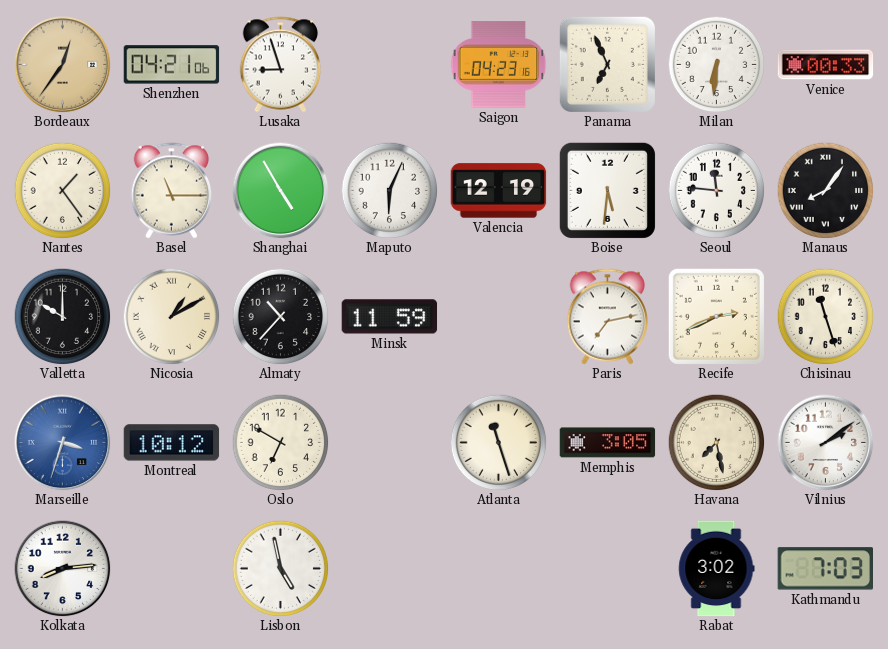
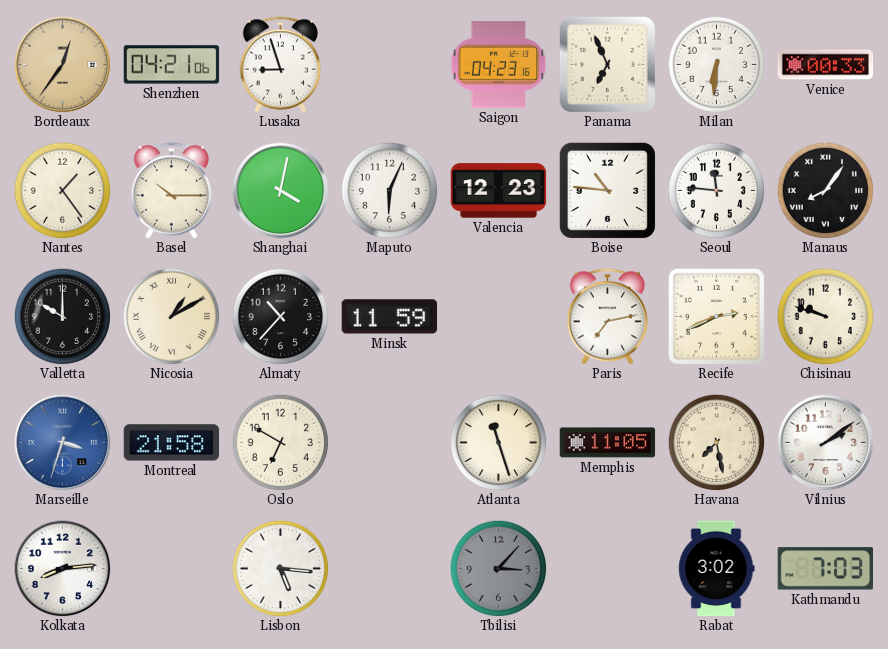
Basel: 11:15 -> 10:15 (172, 191)
Shanghai: 4:55 -> 4:02 (281, 191)
Valencia: 12:19 -> 12:23 (499, 191)
Boise: 5:31 -> 10:46 (607, 190)
Chisinau: 11:27 -> 9:48 (825, 316)
Montreal: 10:12 -> 21:58 (172, 443)
Memphis: 3:05 -> 11:05 (608, 443)
Lisbon: 4:58 -> 5:16 (280, 568)
Tbilisi: none -> 3:07 (498, 568)
